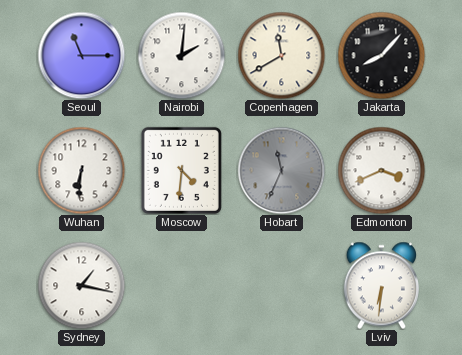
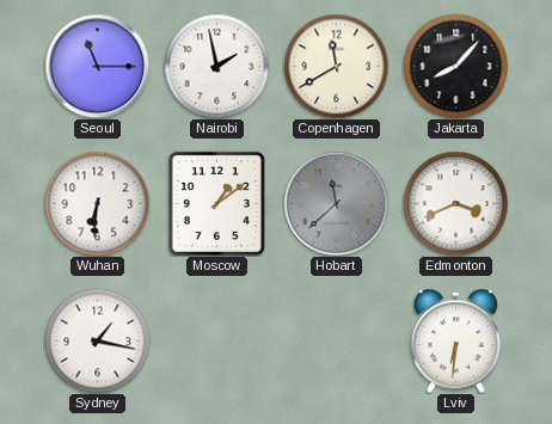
Nairobi: 2:01 -> 1:58 (216, 66)
Moscow: 4:31 -> 1:09 (216, 203)
Hobart: 11:34 -> 11:38 (336, 203)
